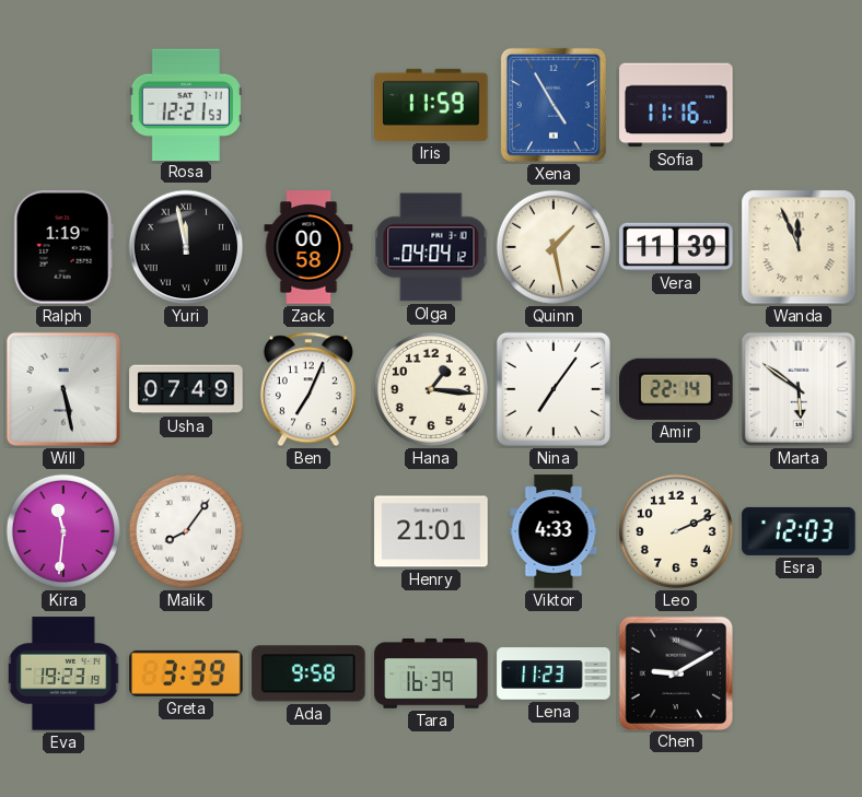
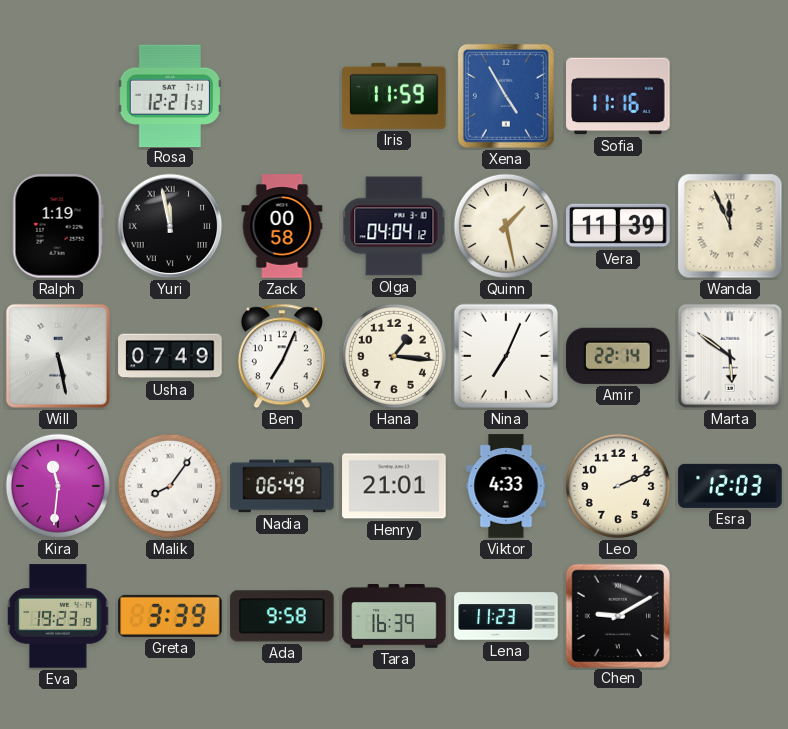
Nina: 7:06 -> 7:04 (506, 356)
Nadia: none -> 06:49 (282, 486)
